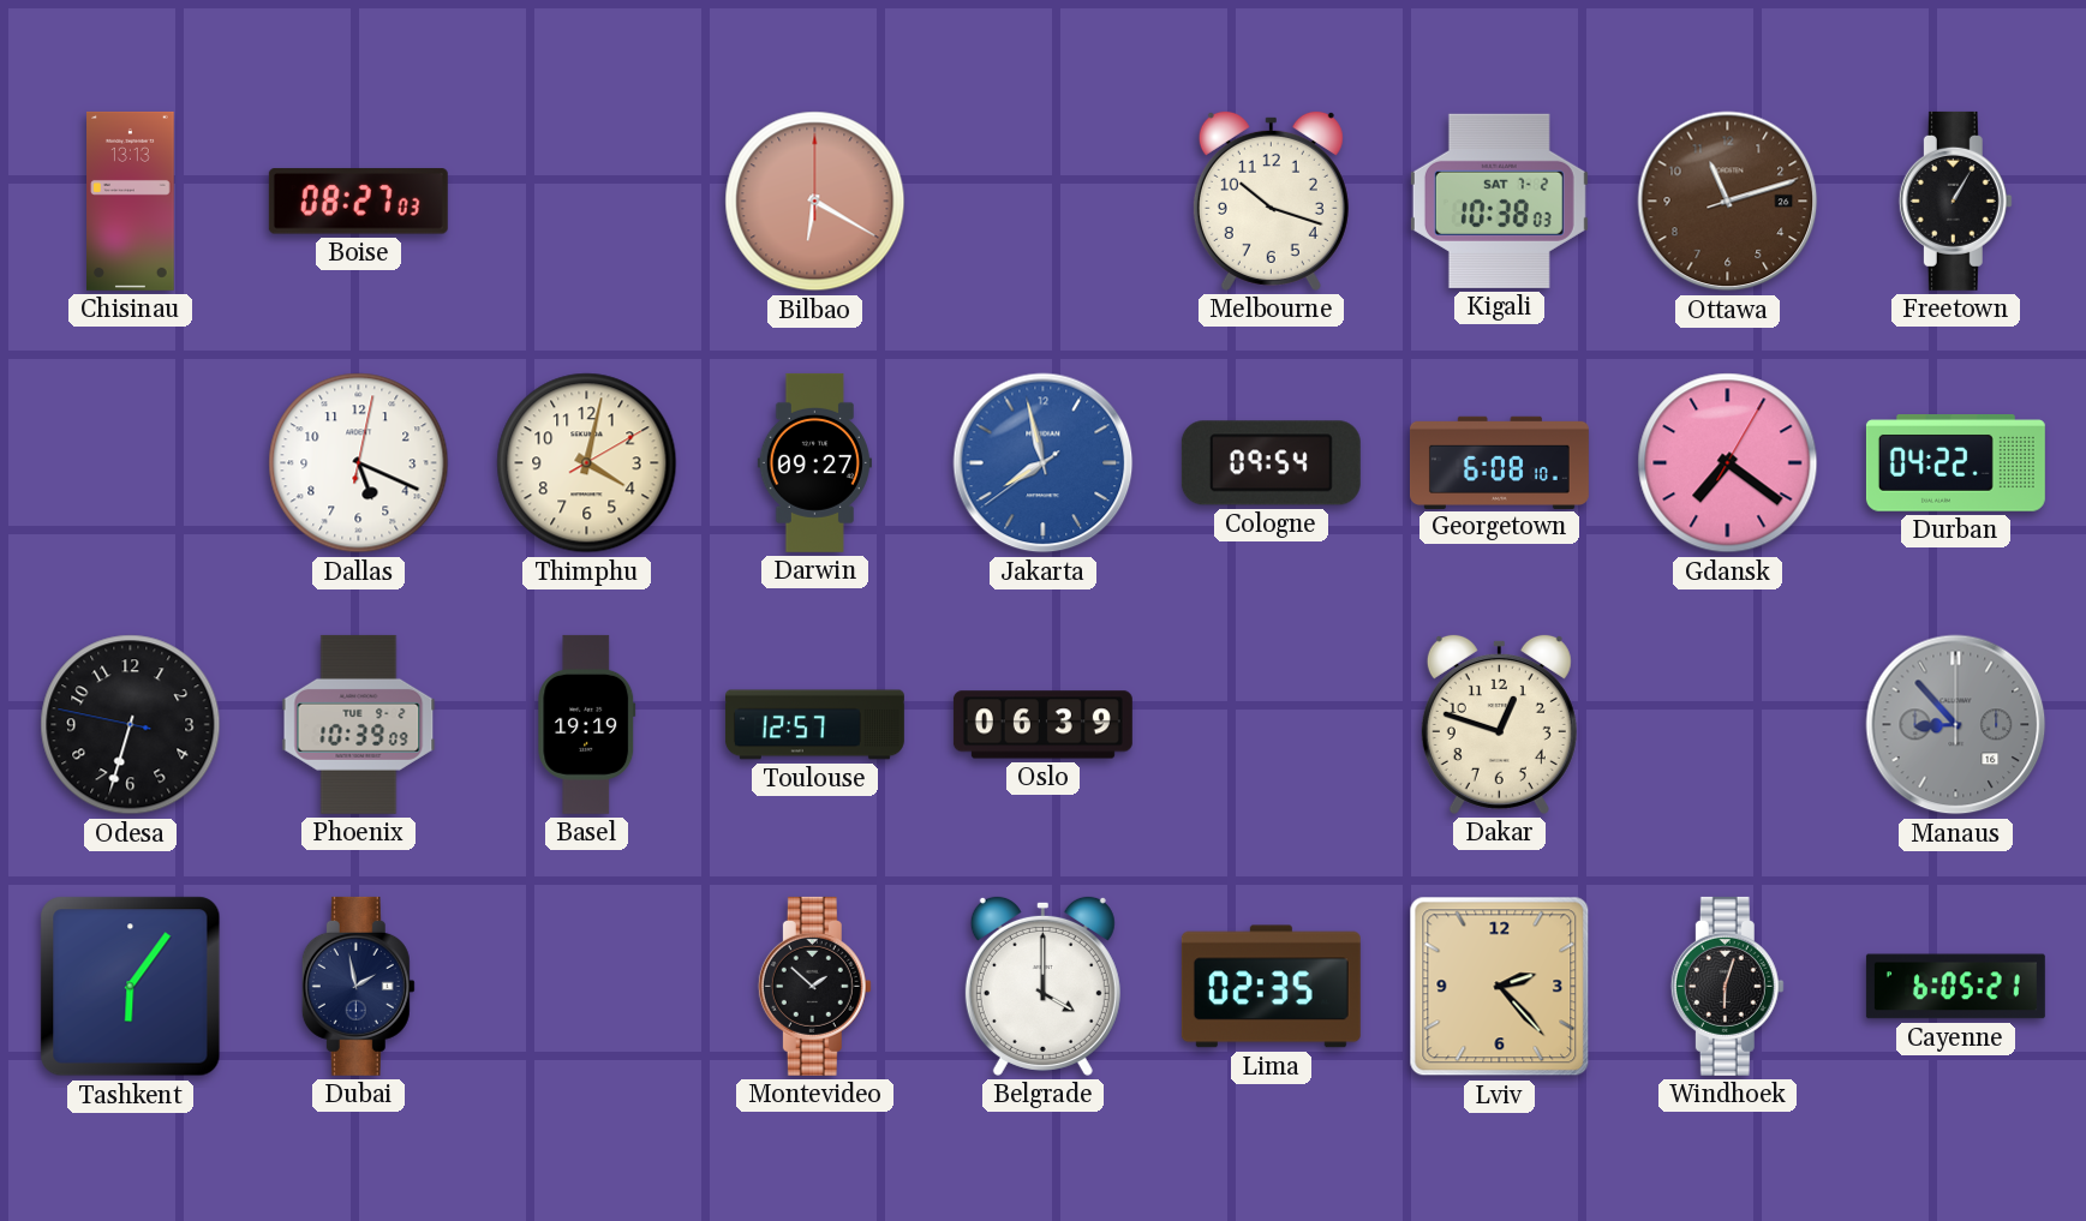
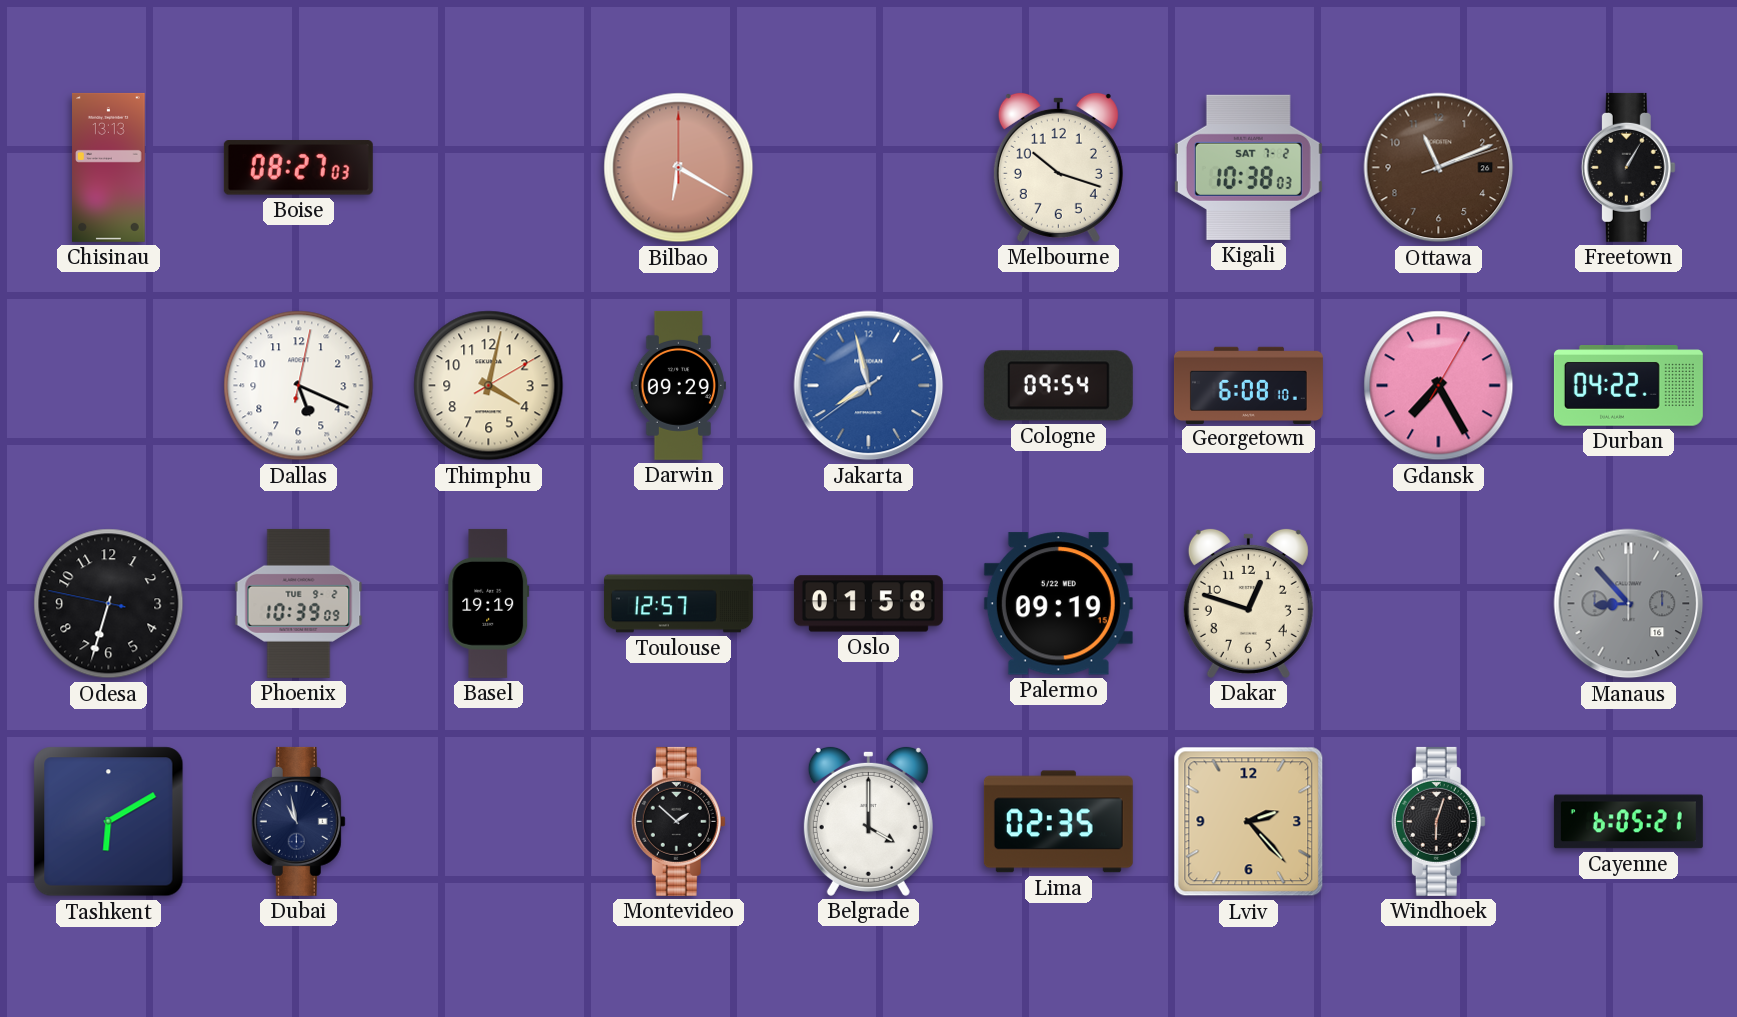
Ottawa: 11:12 -> 11:11 (1439, 168)
Darwin: 09:27 -> 09:29 (678, 385)
Gdansk: 7:21 -> 7:25 (1439, 386)
Oslo: 06:39 -> 01:58 (868, 604)
Palermo: none -> 09:19 (1058, 604)
Tashkent: 6:06 -> 6:10 (109, 822)
Dubai: 1:58 -> 10:58 (298, 821)
